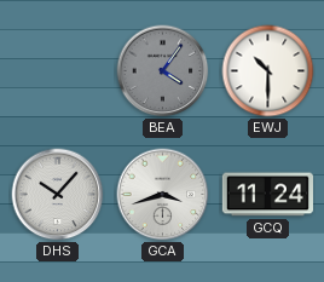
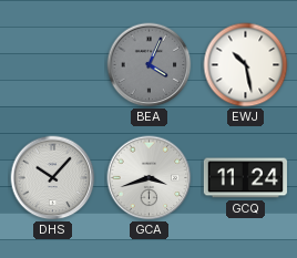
BEA: 4:06 -> 4:04 (150, 65)
EWJ: 10:30 -> 10:28 (246, 65)
